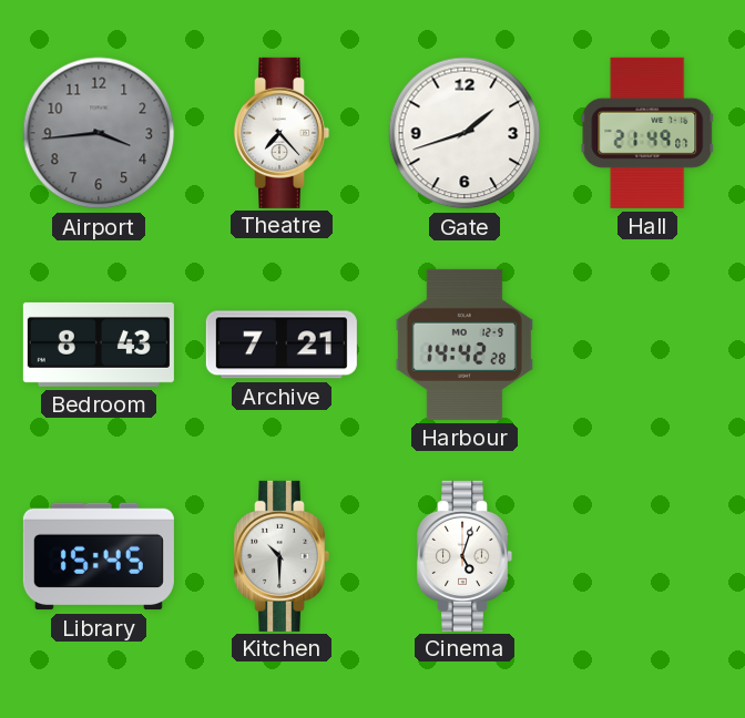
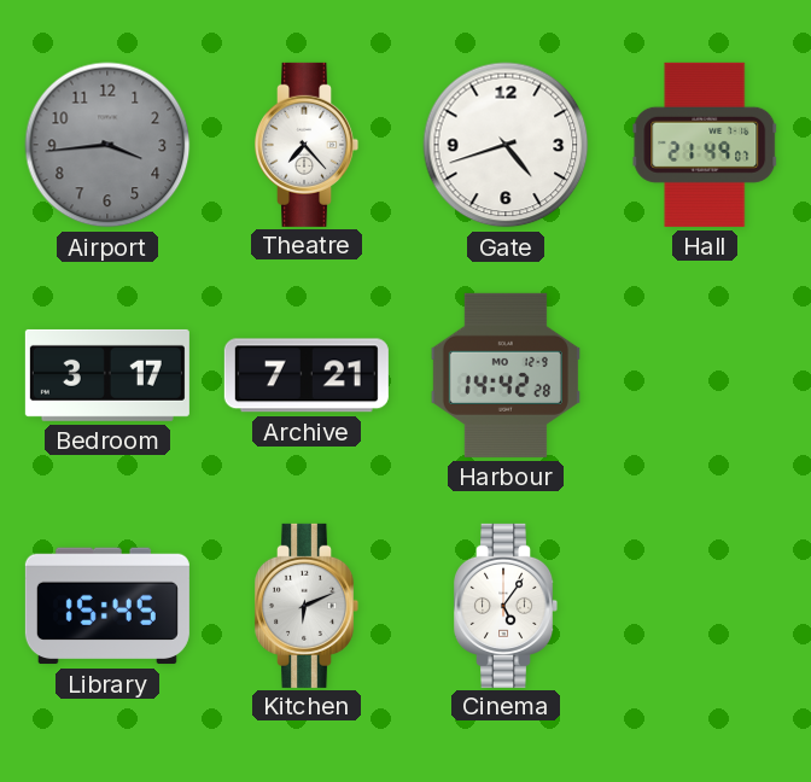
Gate: 1:42 -> 4:42 (506, 145)
Bedroom: 8:43 -> 3:17 (107, 375)
Kitchen: 10:30 -> 6:11 (308, 606)
Cinema: 5:03 -> 5:06 (507, 606)
